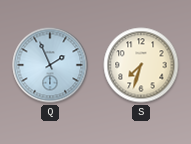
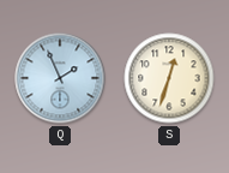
S: 7:33 -> 12:33 (169, 78)
